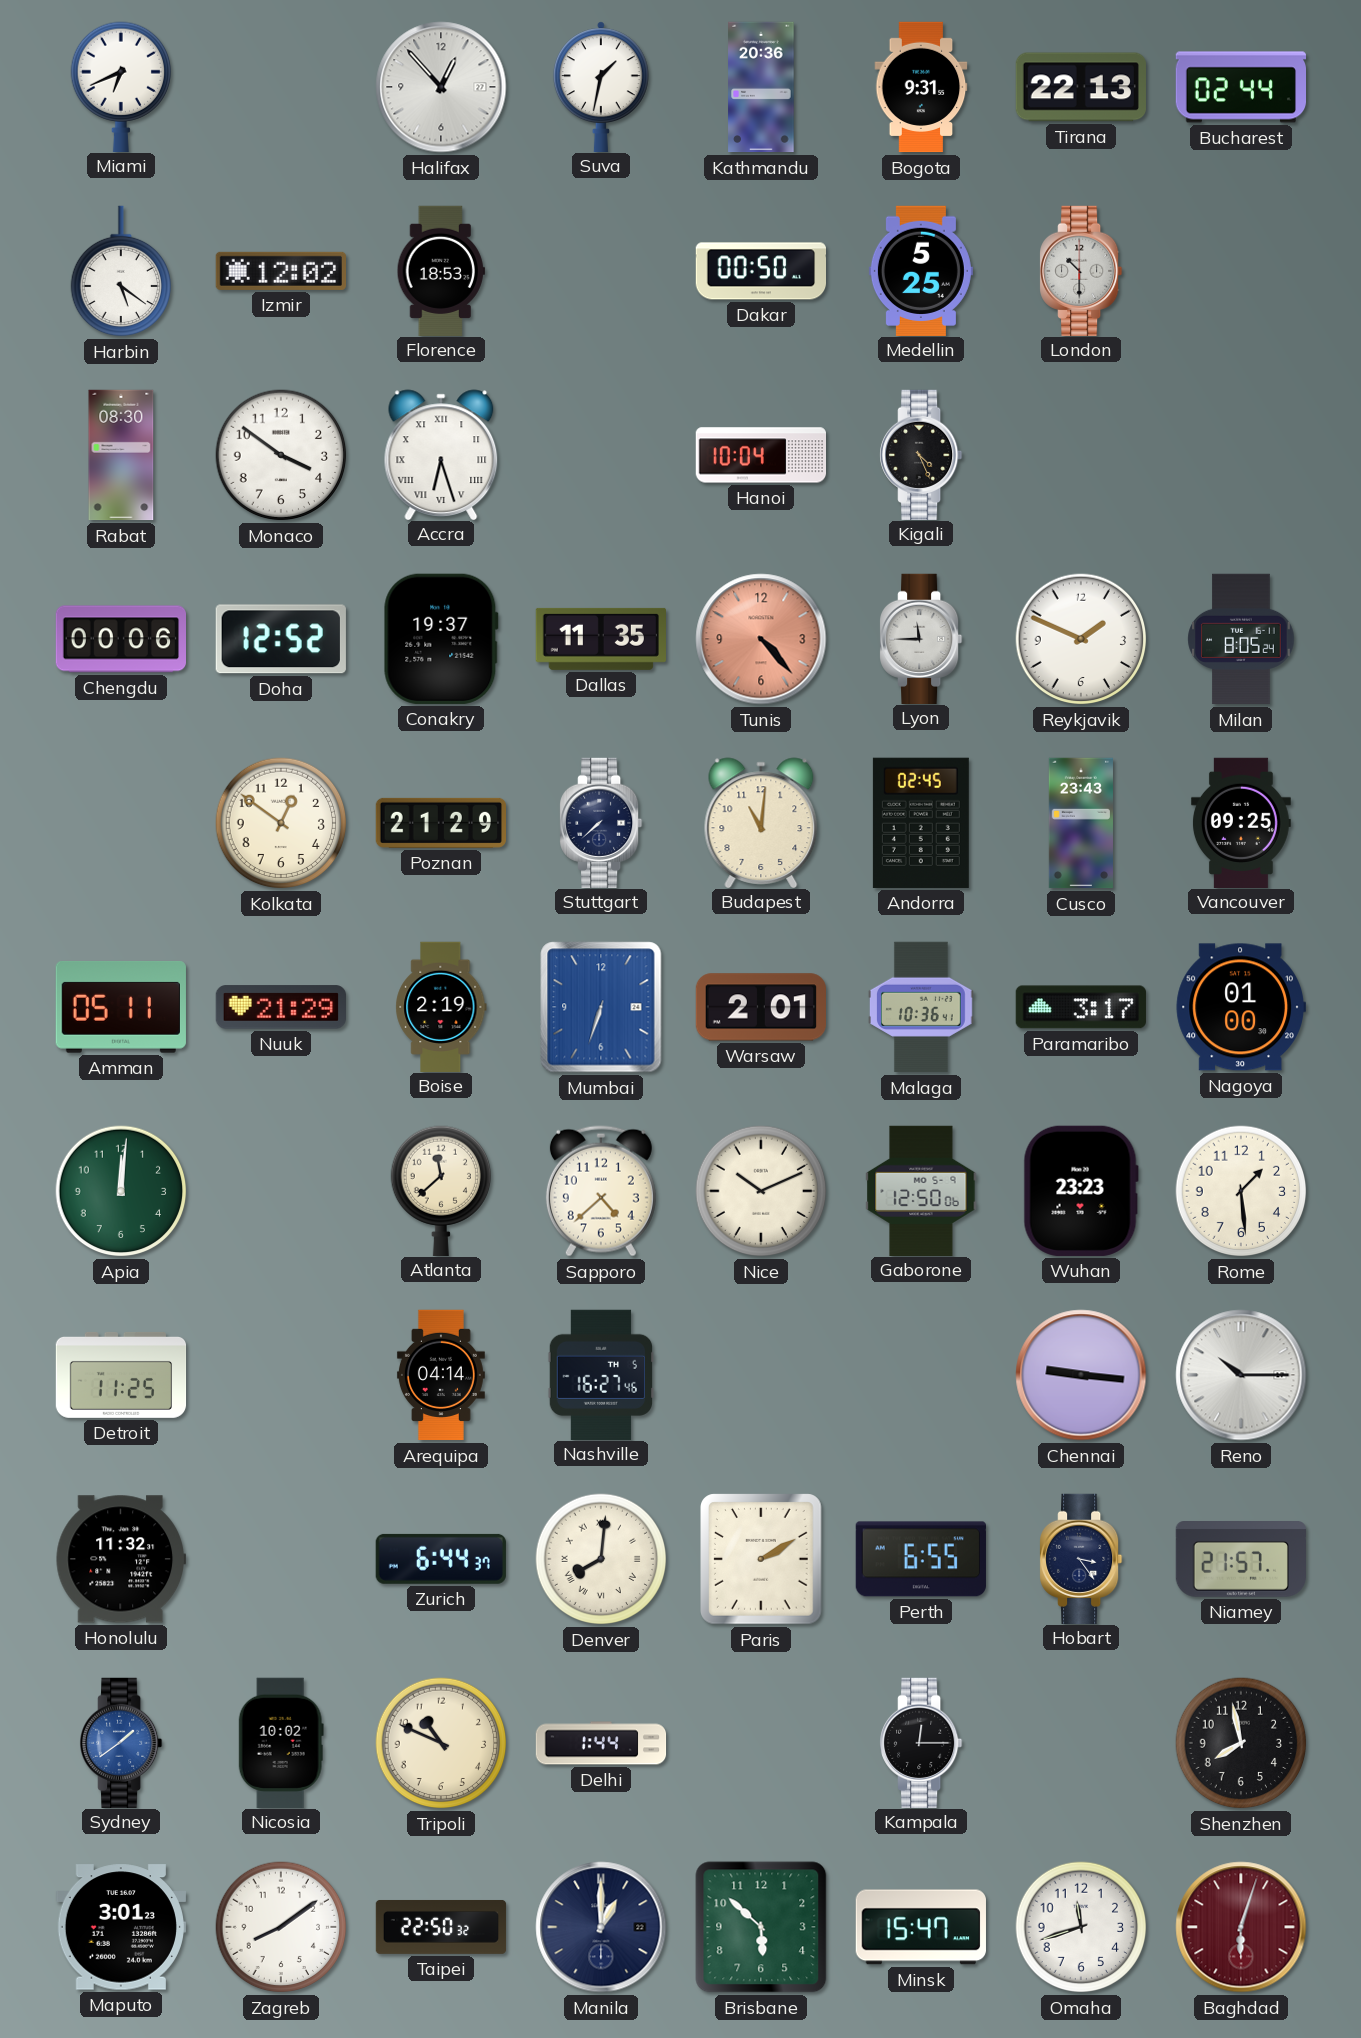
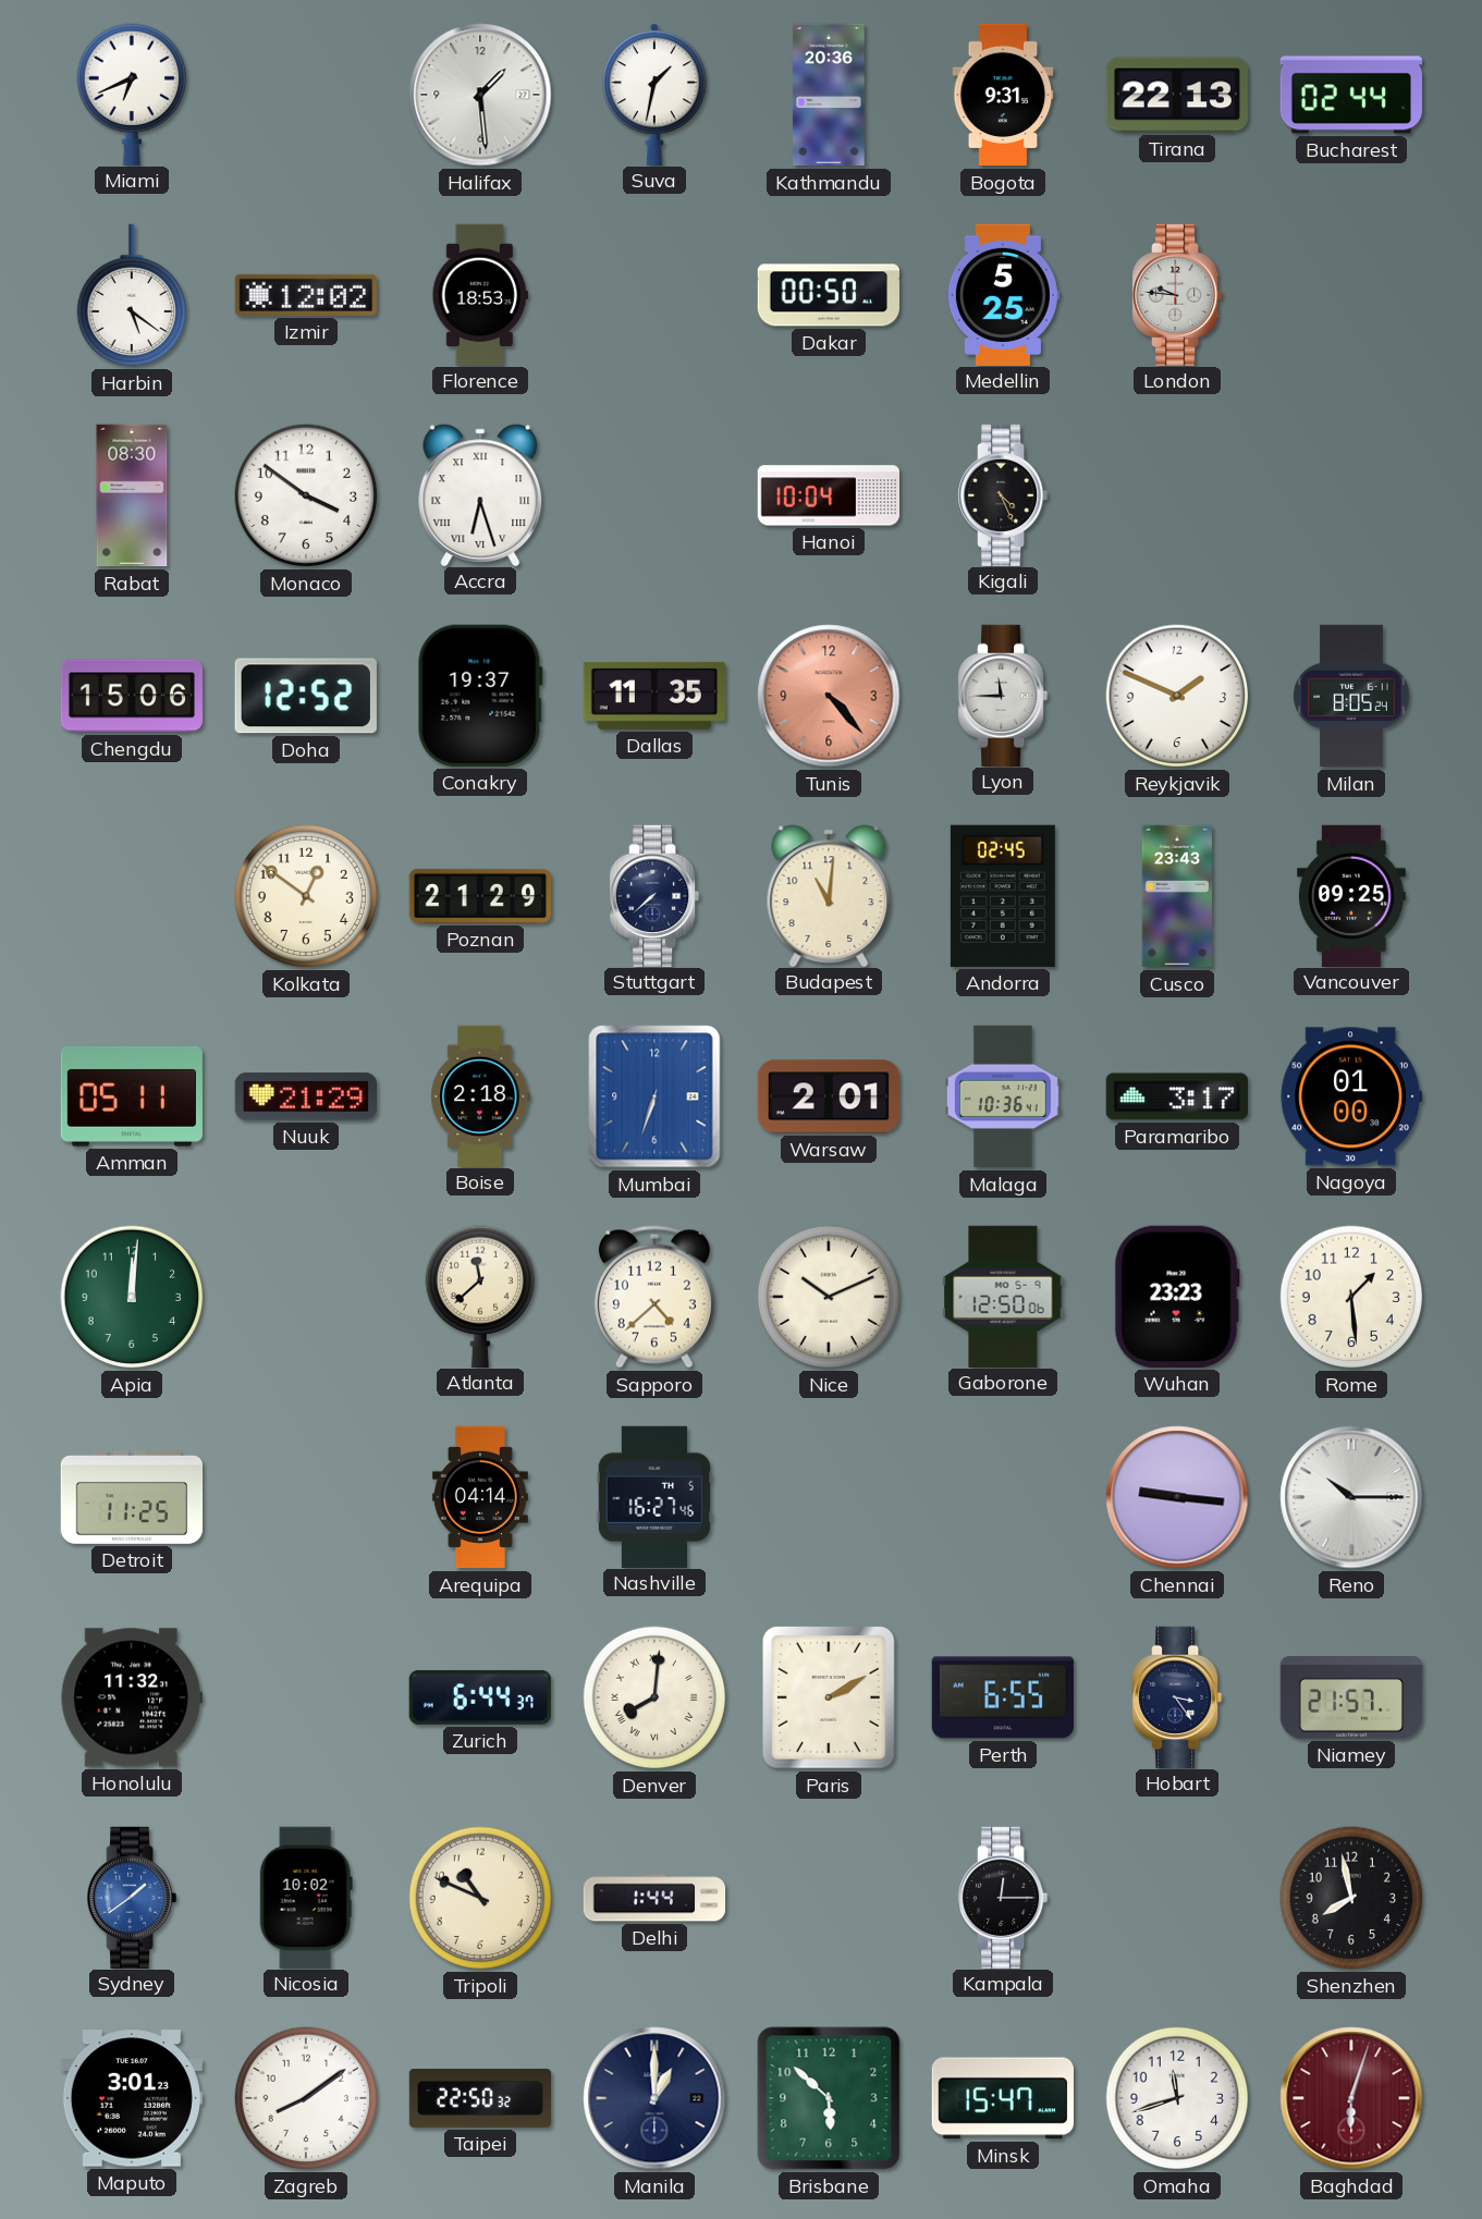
Halifax: 12:53 -> 1:29 (480, 95)
London: 10:30 -> 9:46 (1178, 294)
Chengdu: 00:06 -> 15:06 (131, 696)
Boise: 2:19 -> 2:18 (480, 1095)
